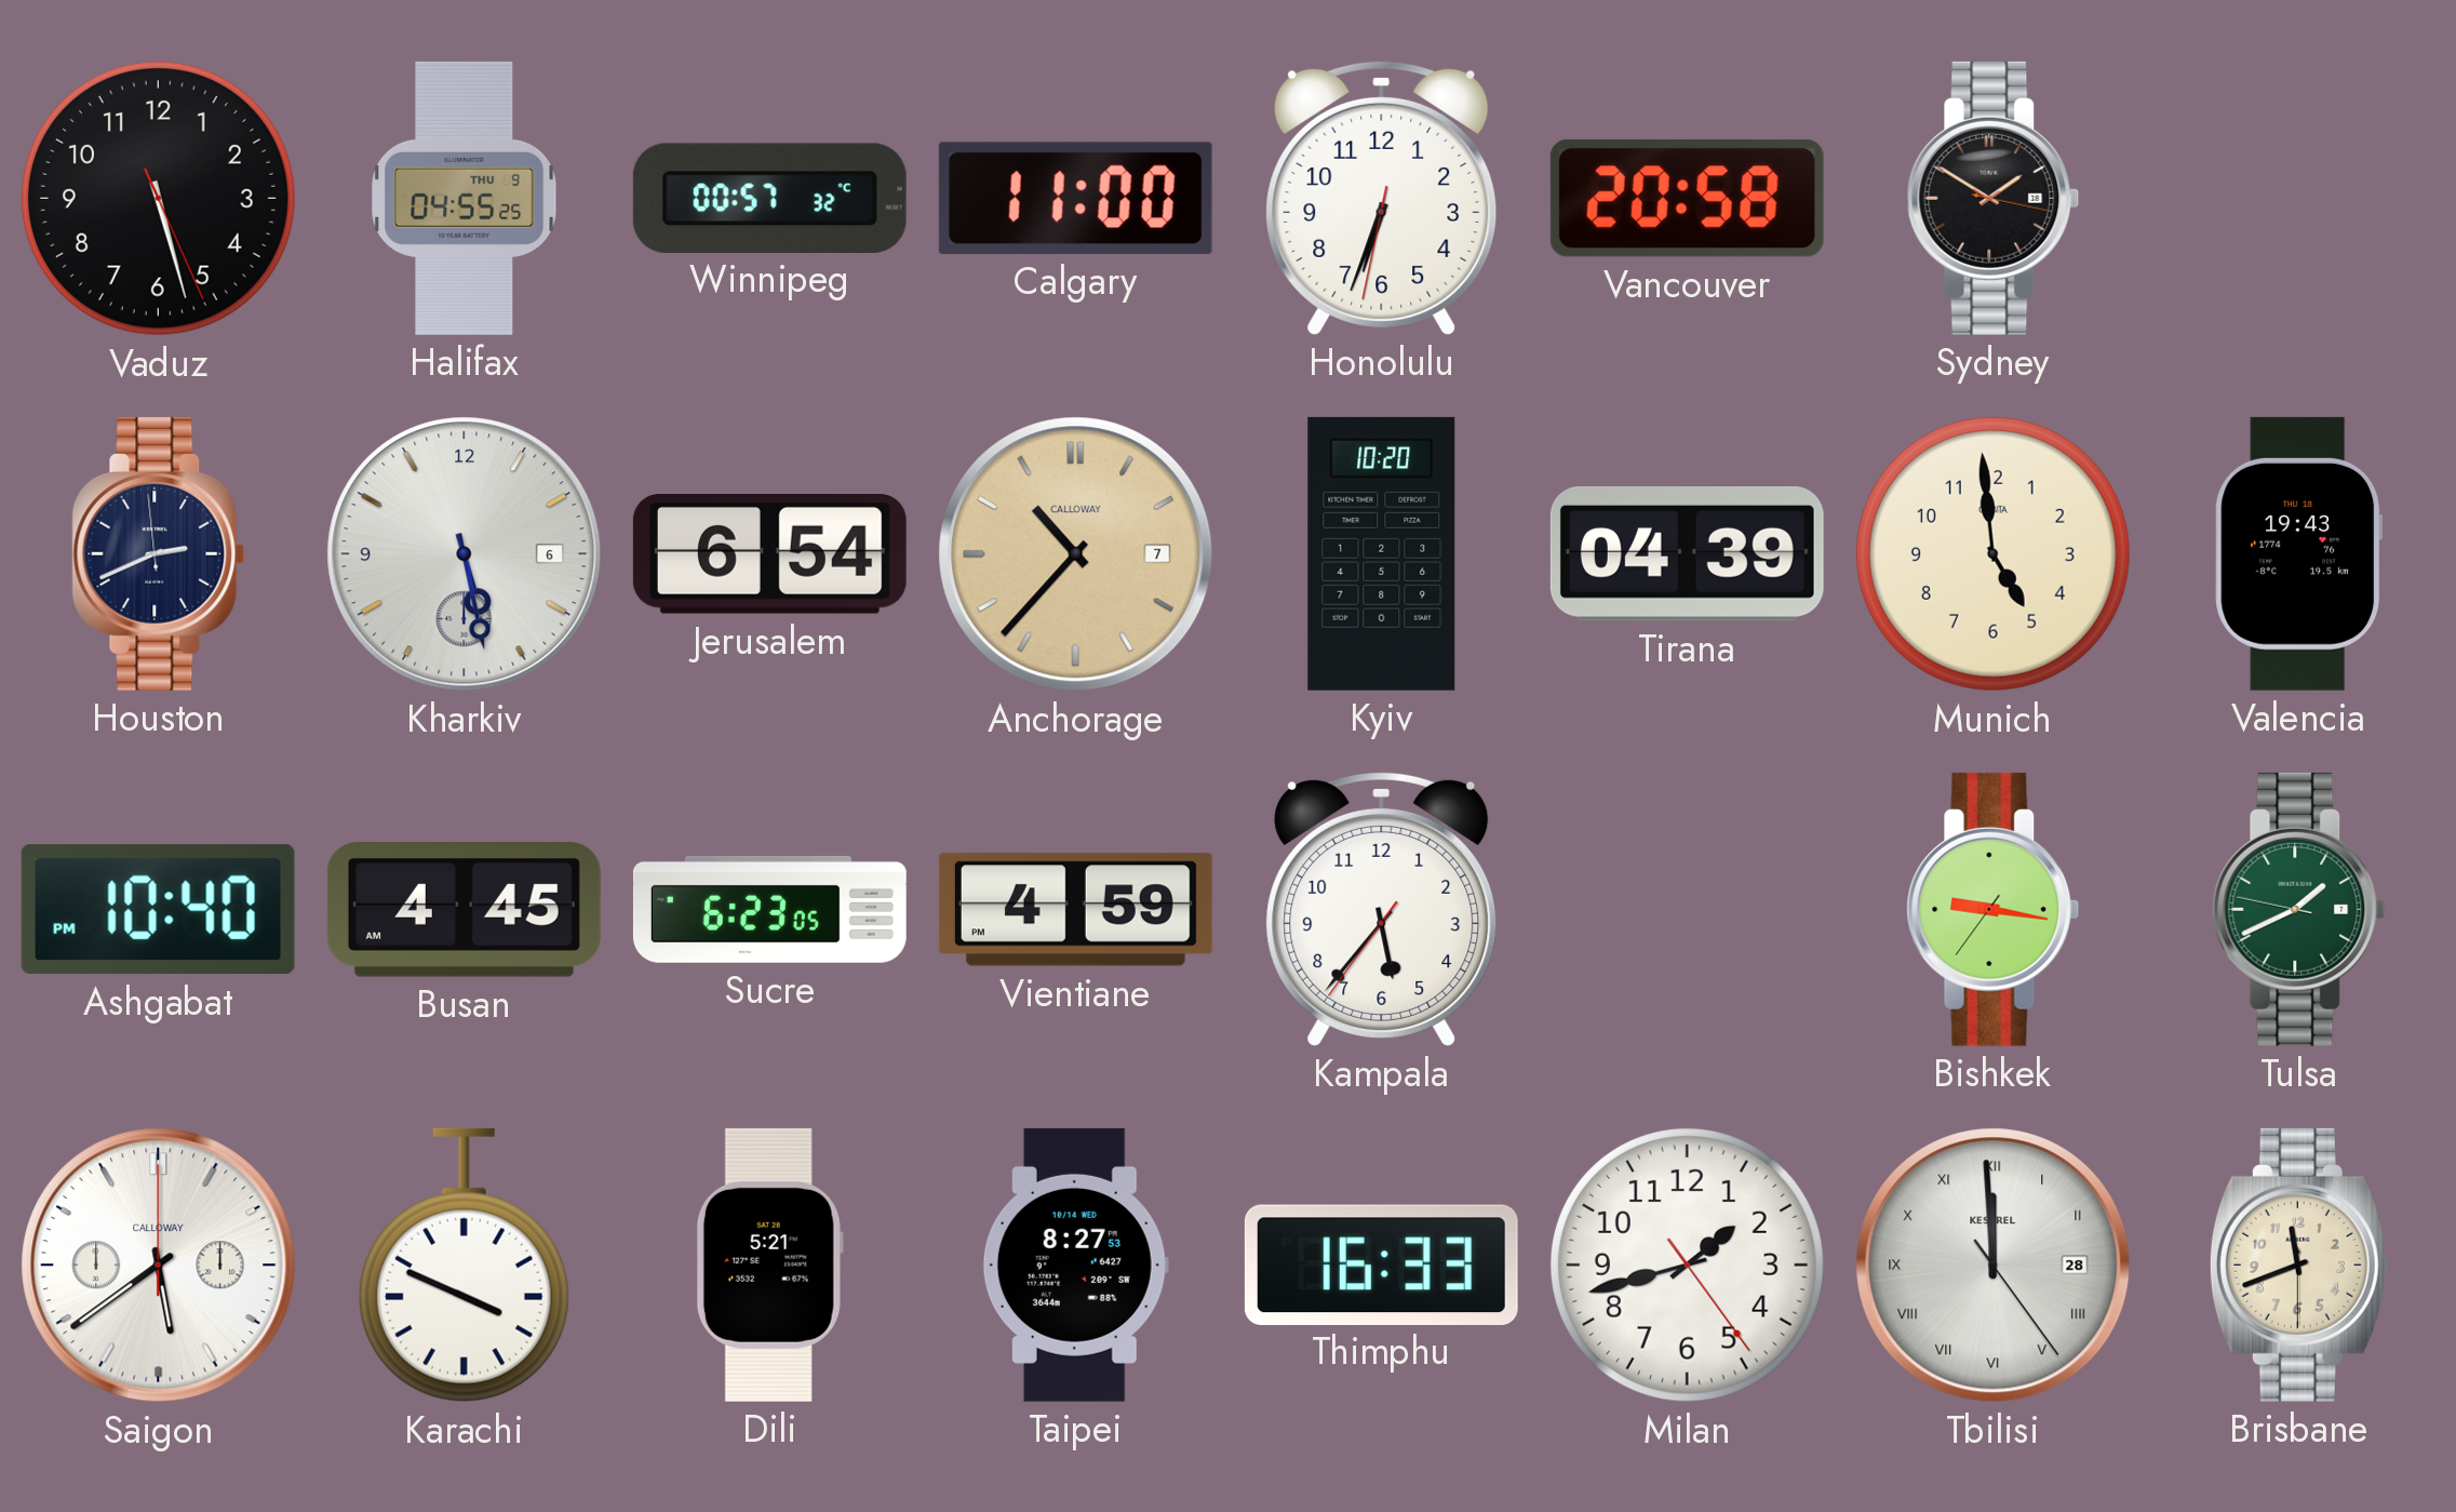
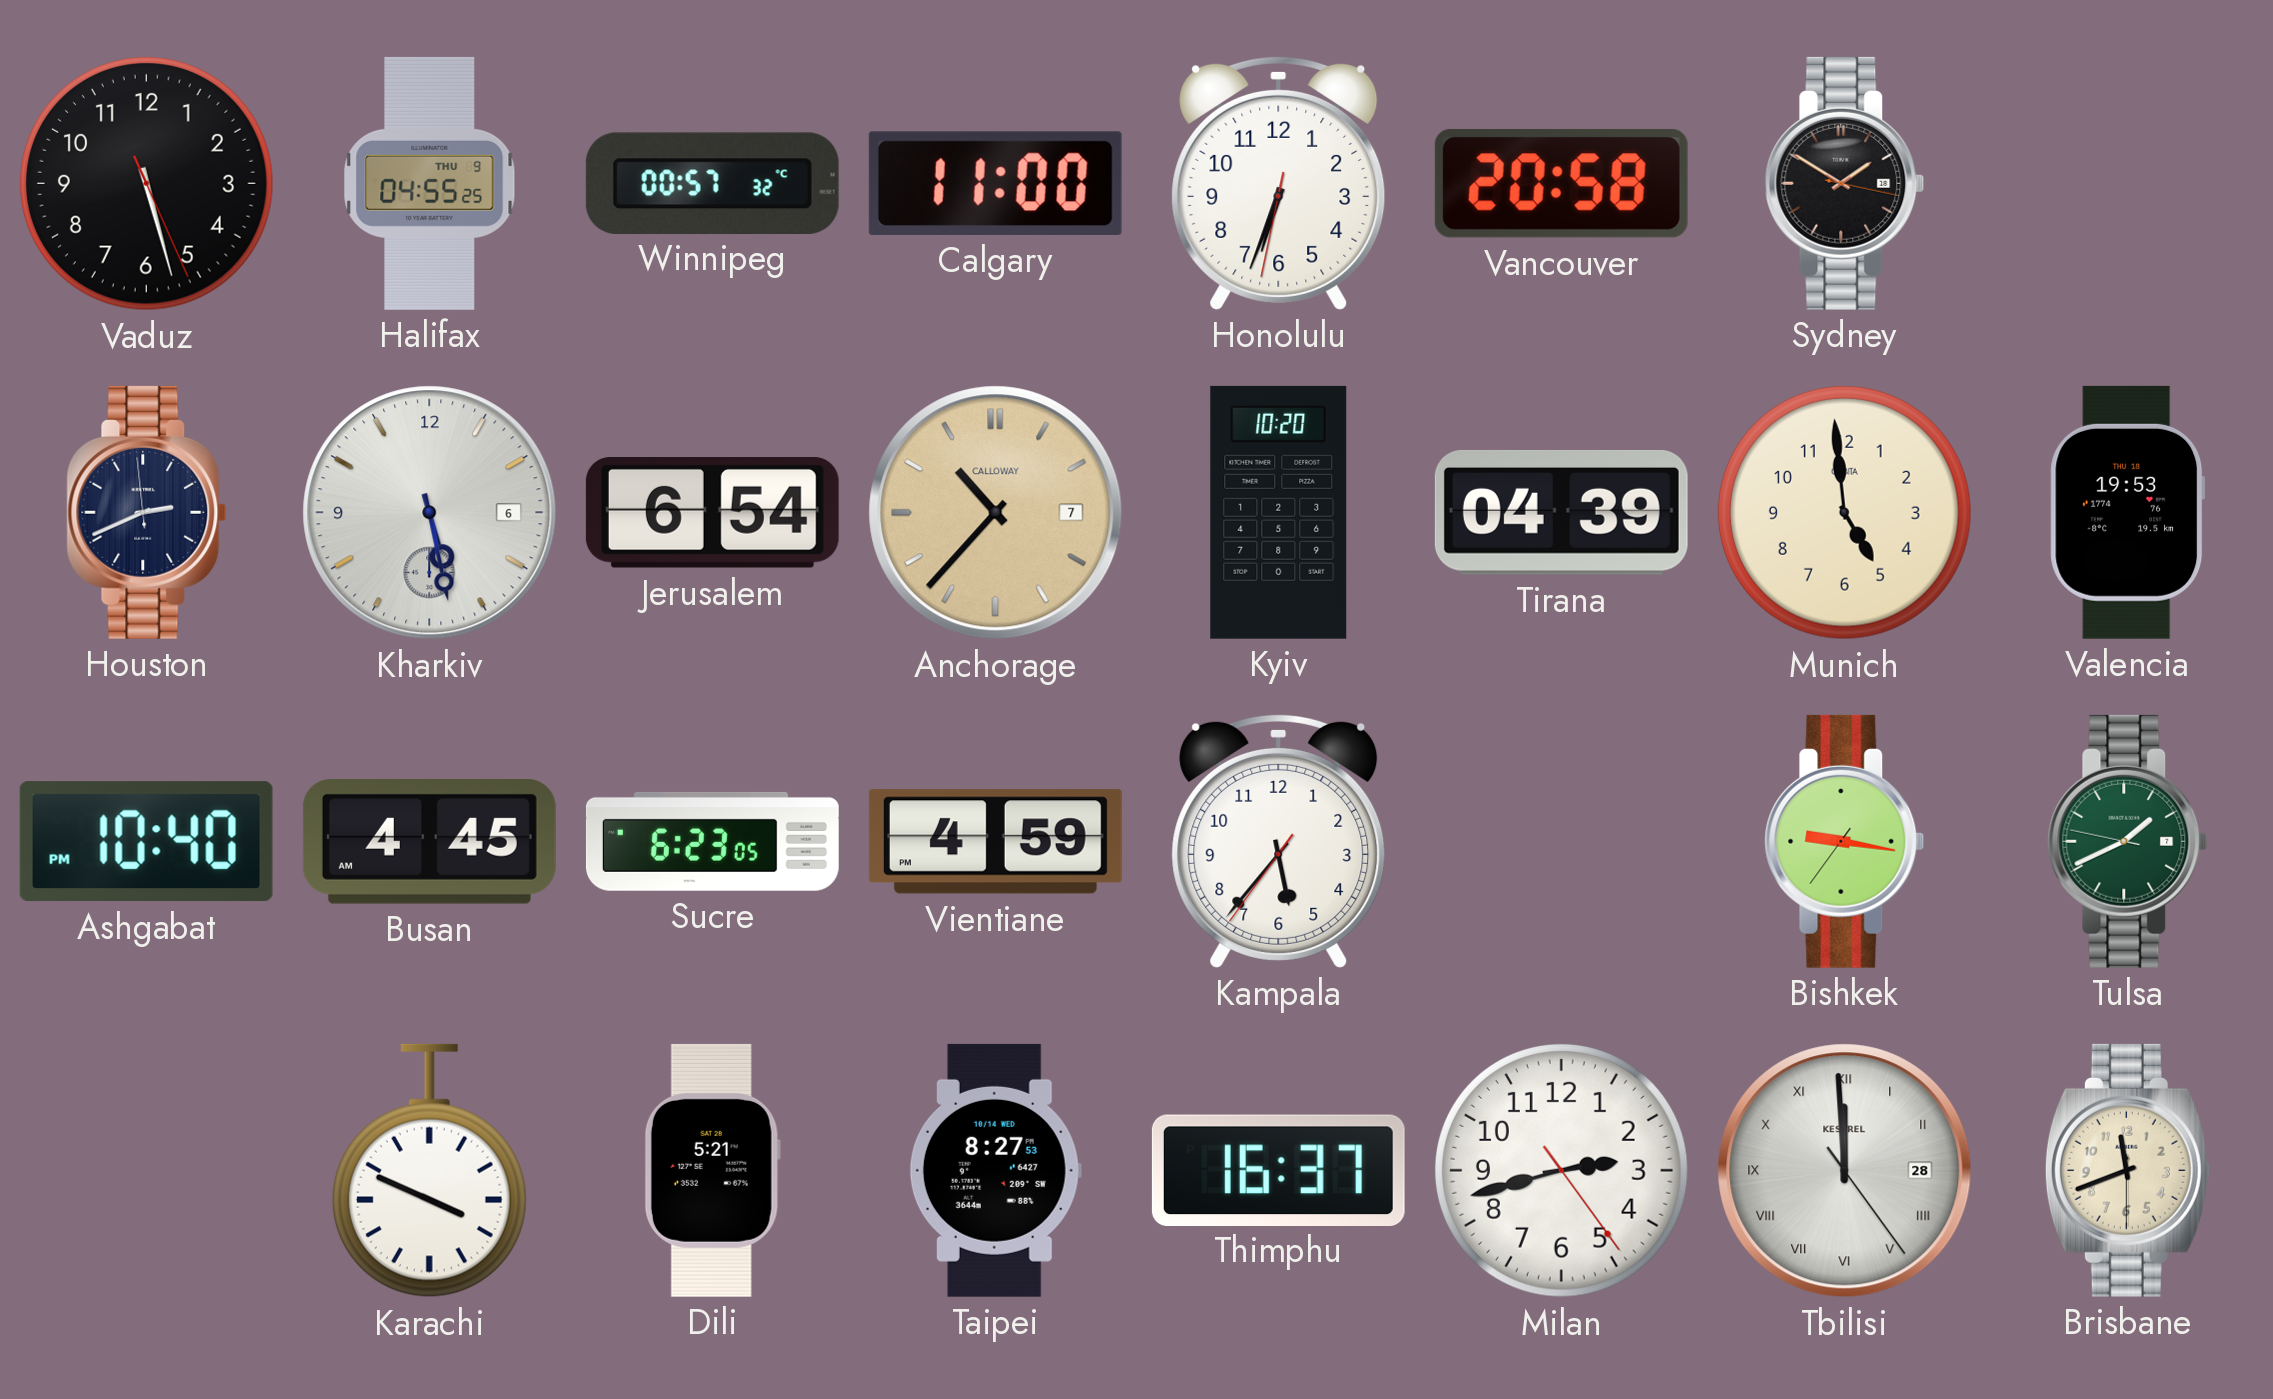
Valencia: 19:43 -> 19:53 (2128, 512)
Saigon: 5:39 -> none (159, 1266)
Thimphu: 16:33 -> 16:37 (1278, 1170)
Milan: 1:42 -> 2:42 (1561, 1170)
